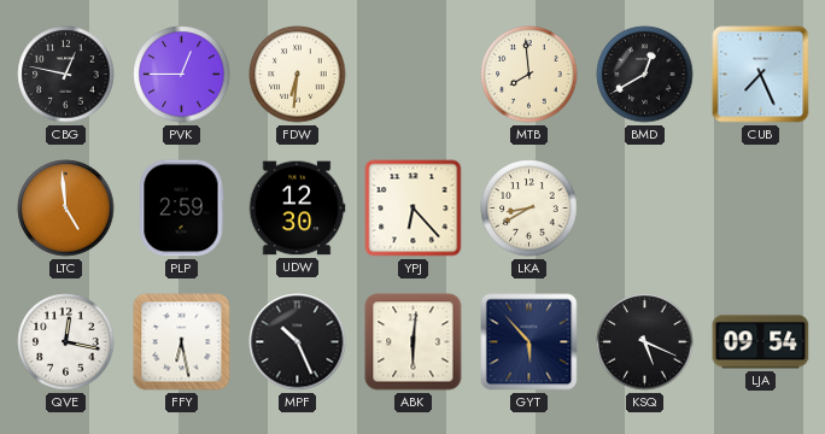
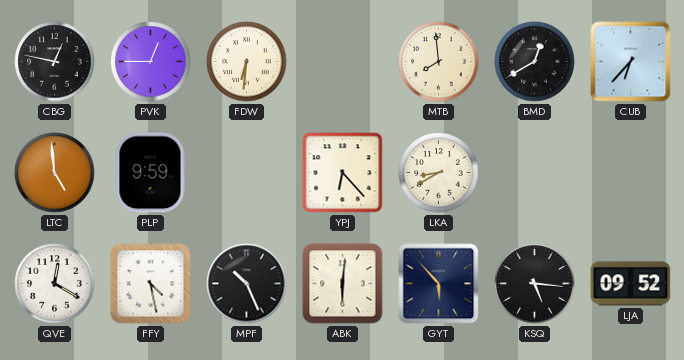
CUB: 7:26 -> 6:37 (631, 62)
PLP: 2:59 -> 9:59 (150, 173)
UDW: 12:30 -> none (297, 209)
QVE: 12:17 -> 12:20 (55, 284)
FFY: 6:28 -> 4:28 (151, 284)
KSQ: 5:19 -> 5:16 (535, 284)
LJA: 09:54 -> 09:52 (631, 284)
